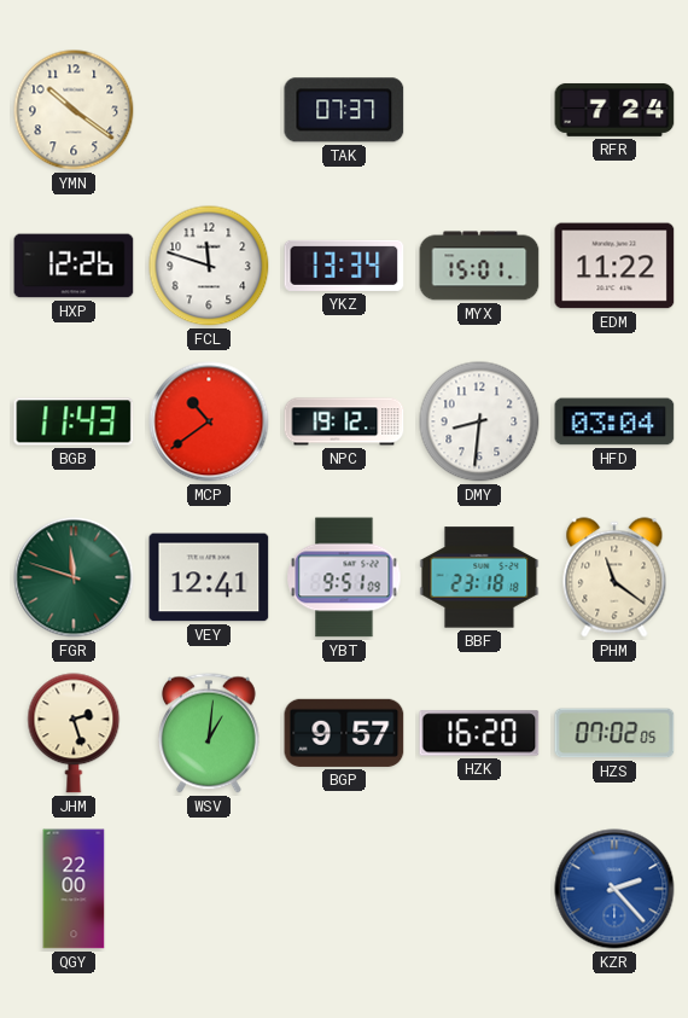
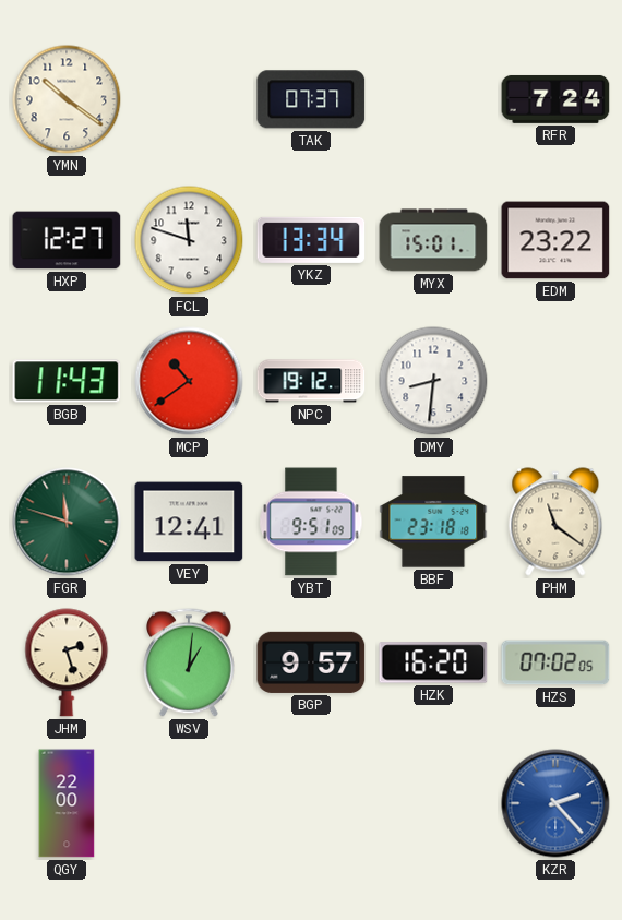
HXP: 12:26 -> 12:27 (67, 240)
EDM: 11:22 -> 23:22 (555, 240)
HFD: 03:04 -> none (614, 421)
